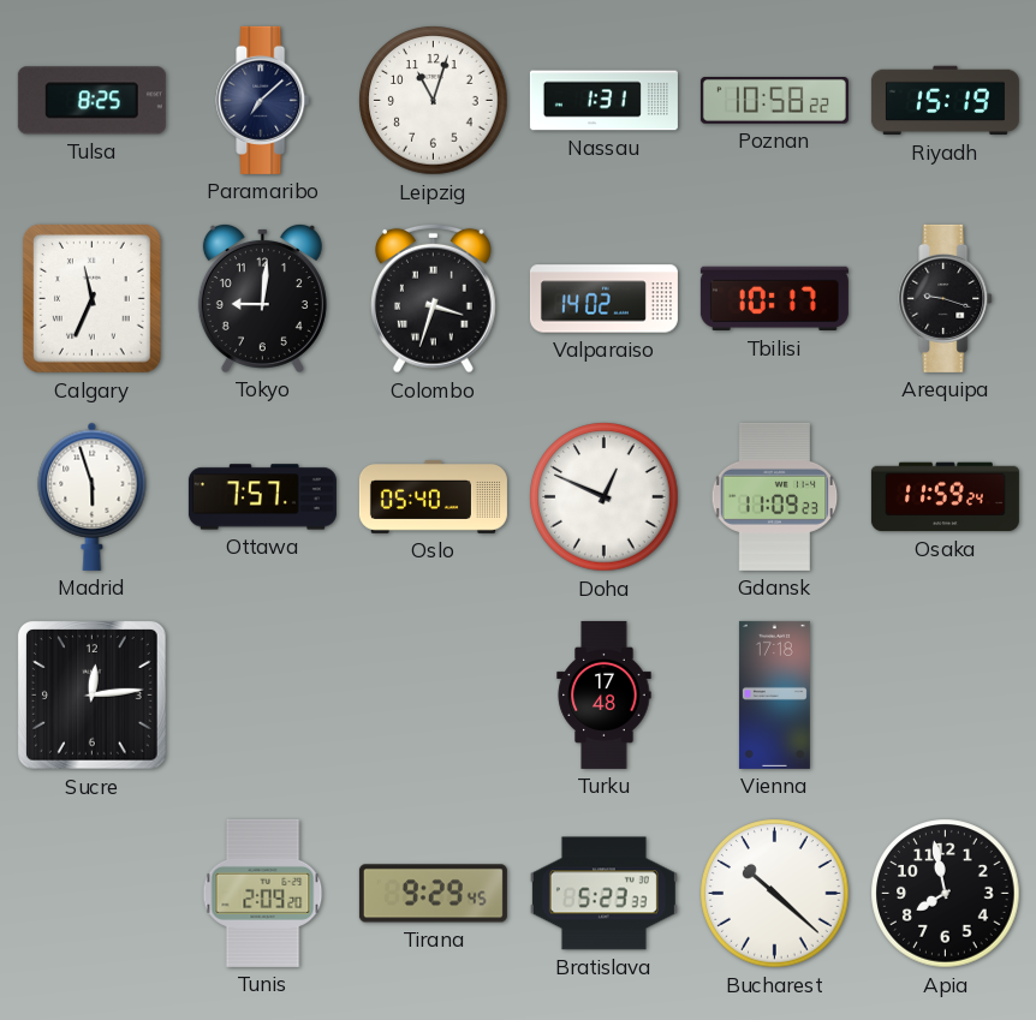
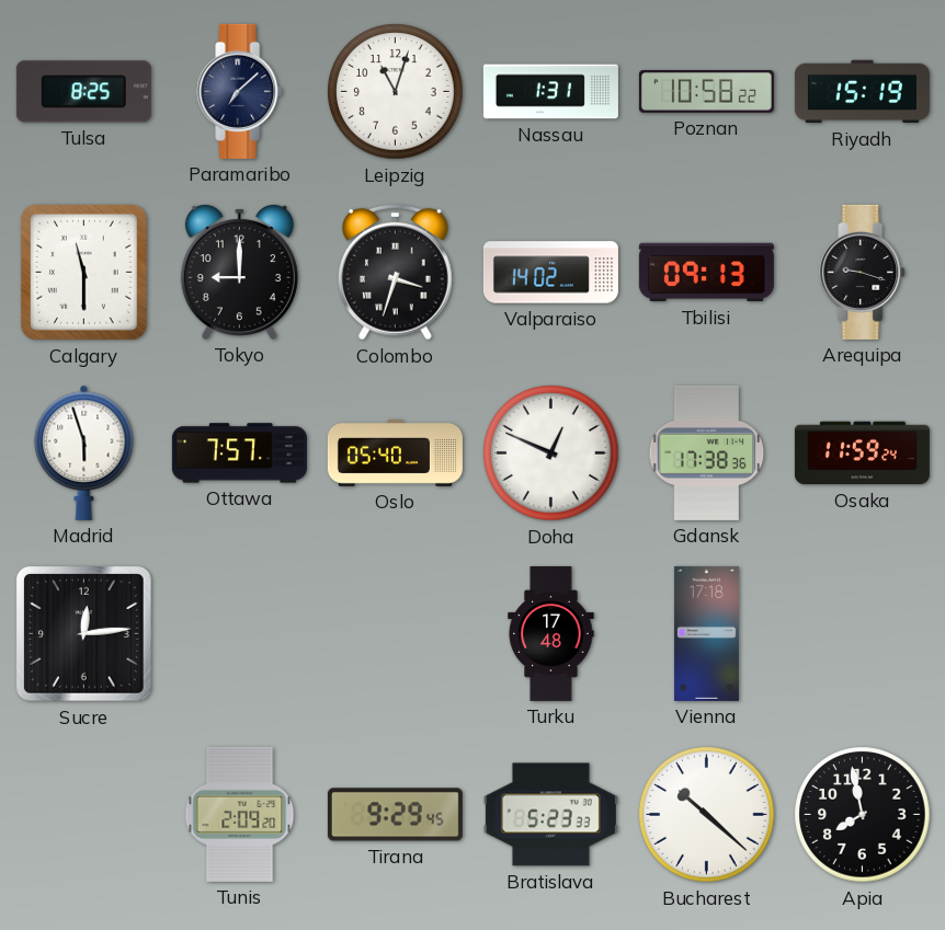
Calgary: 11:34 -> 11:30 (84, 273)
Tokyo: 9:01 -> 9:00 (239, 272)
Tbilisi: 10:17 -> 09:13 (706, 273)
Gdansk: 11:09 -> 17:38 (707, 452)
